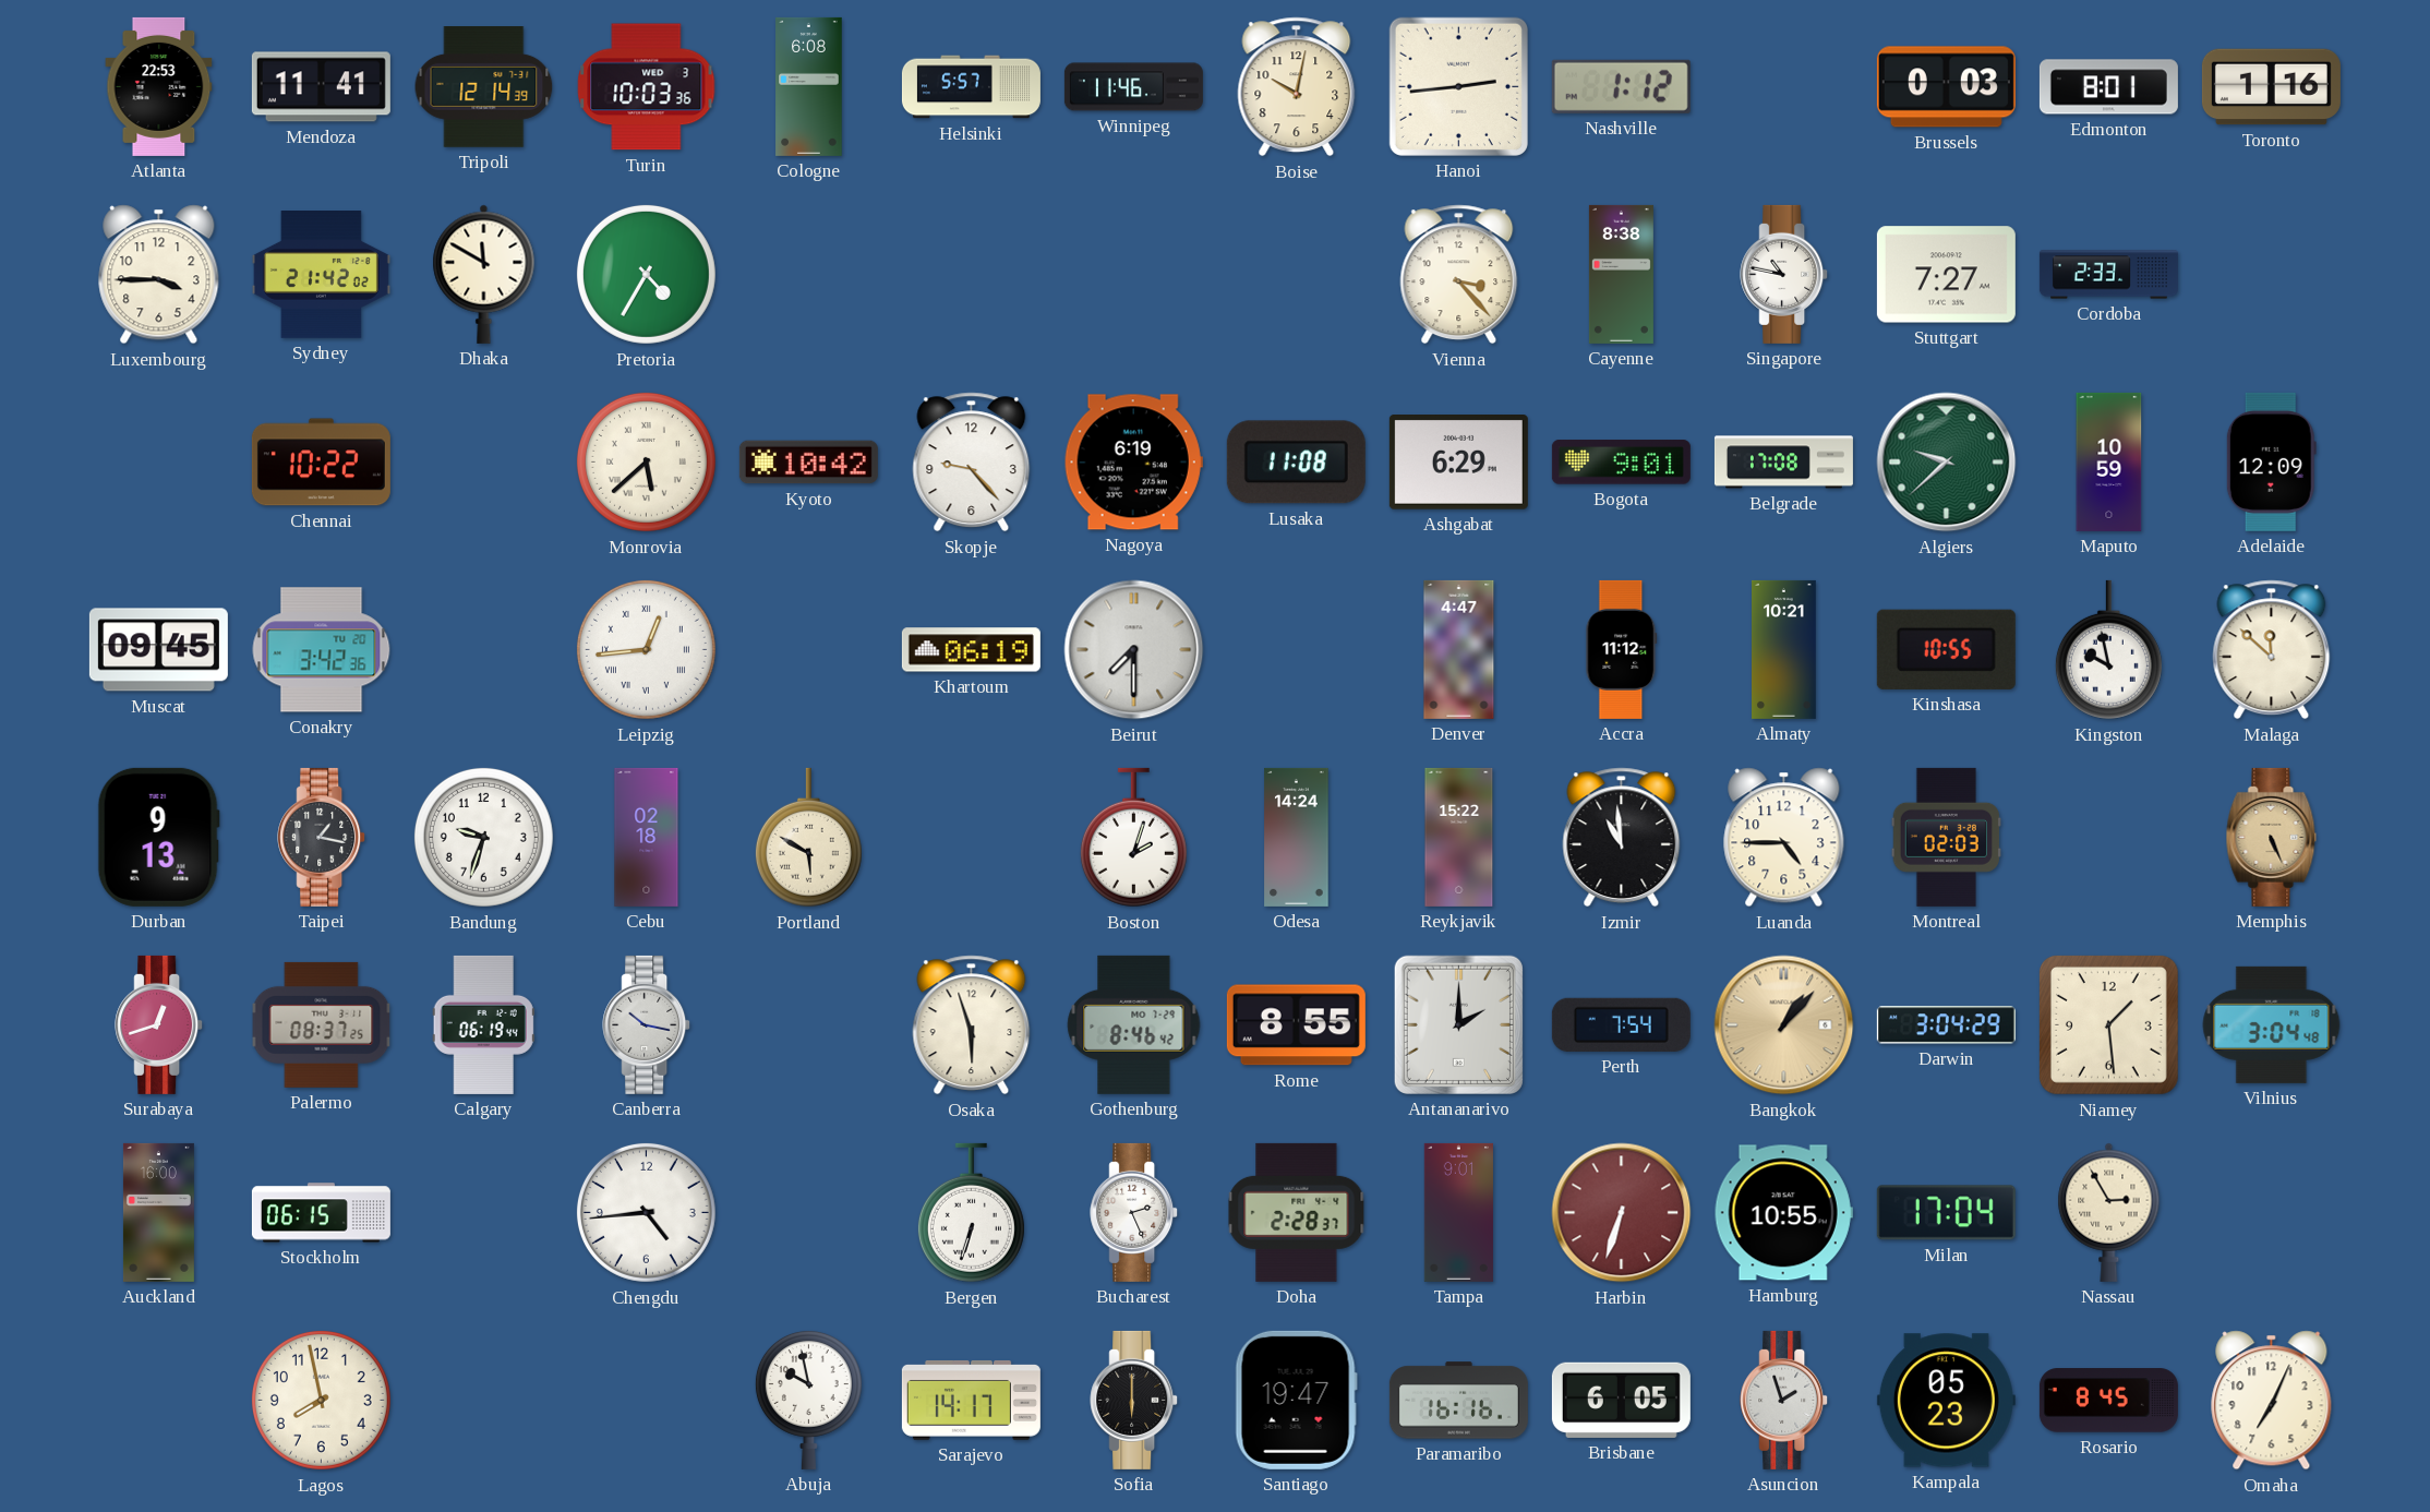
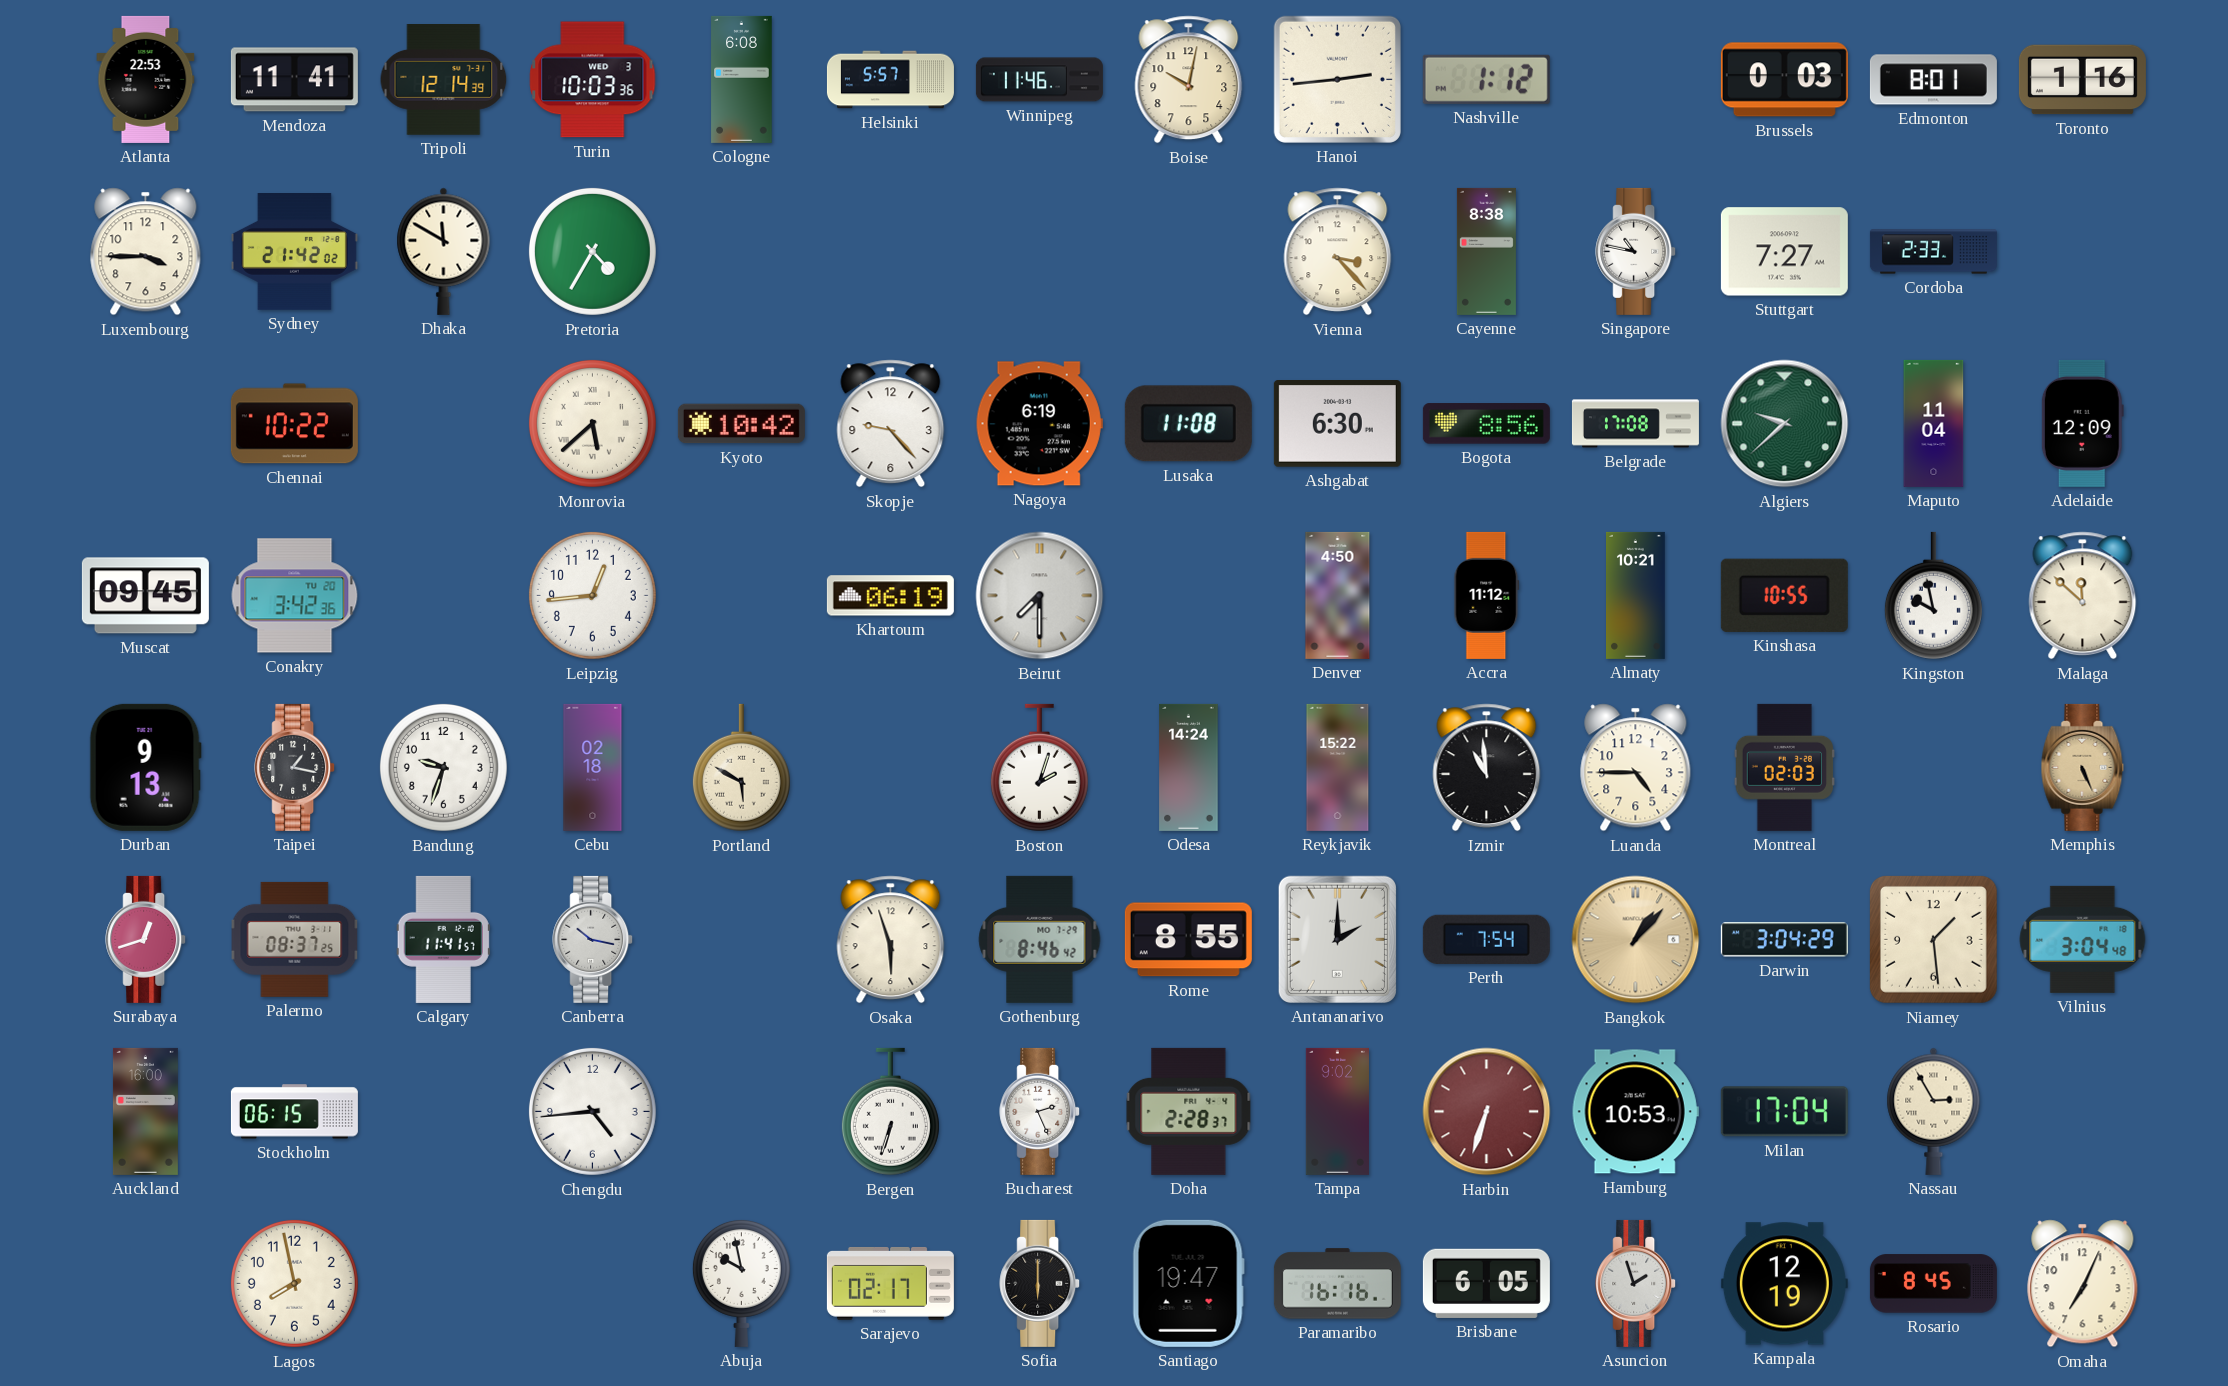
Ashgabat: 6:29 -> 6:30 (1337, 424)
Bogota: 9:01 -> 8:56 (1486, 424)
Maputo: 10:59 -> 11:04 (1934, 423)
Leipzig numerals: Roman -> Arabic (592, 595)
Denver: 4:47 -> 4:50 (1338, 595)
Calgary: 06:19 -> 11:41 (443, 939)
Tampa: 9:01 -> 9:02 (1337, 1111)
Hamburg: 10:55 -> 10:53 (1635, 1112)
Sarajevo: 14:17 -> 02:17 (890, 1283)
Kampala: 05:23 -> 12:19 (1784, 1284)
